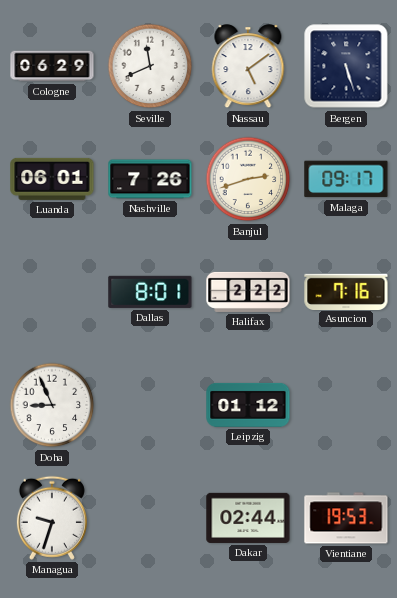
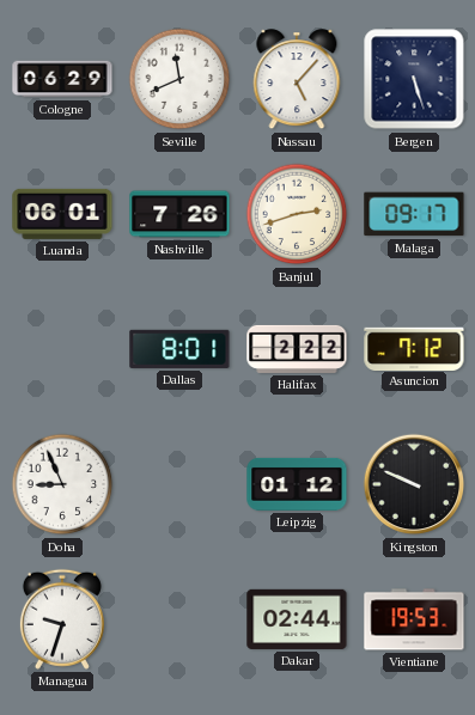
Nassau: 5:09 -> 5:07 (297, 80)
Asuncion: 7:16 -> 7:12 (414, 348)
Kingston: none -> 9:49 (414, 484)
